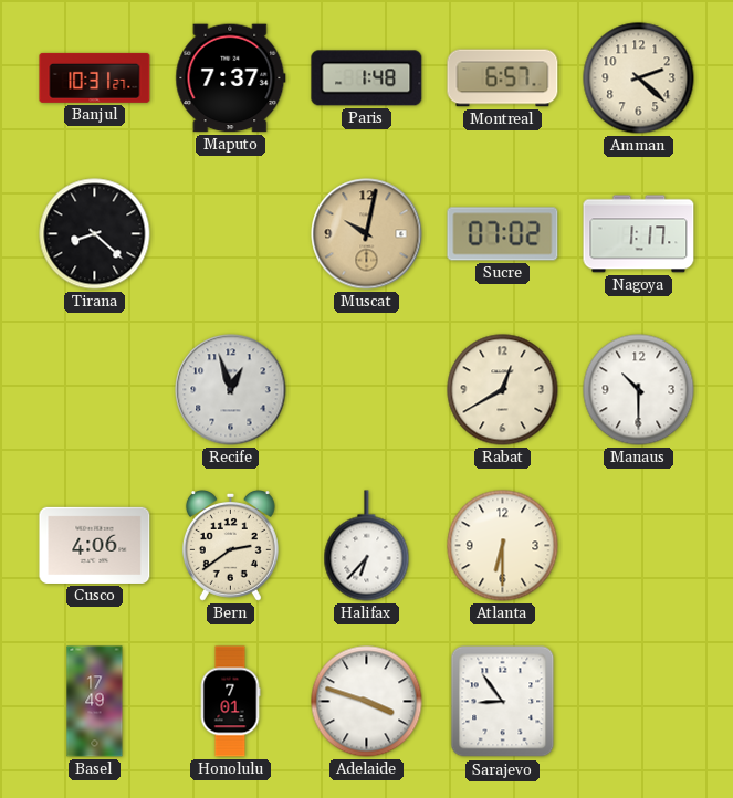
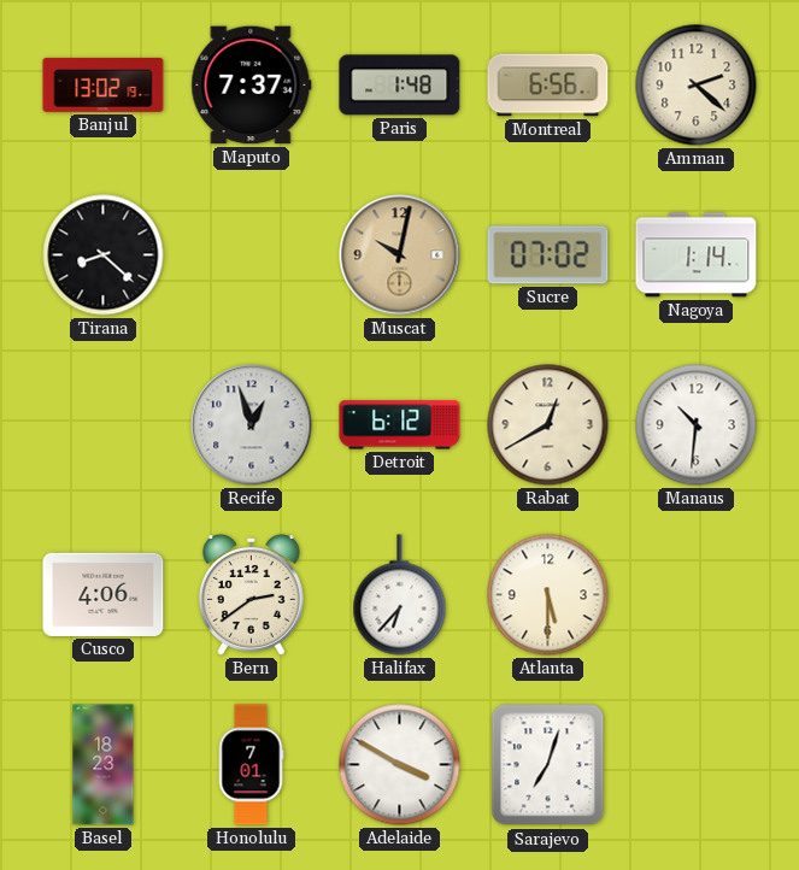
Banjul: 10:31 -> 13:02 (104, 84)
Montreal: 6:57 -> 6:56 (548, 86)
Nagoya: 1:17 -> 1:14 (697, 255)
Detroit: none -> 6:12 (400, 425)
Manaus: 10:30 -> 10:31 (697, 425)
Atlanta: 6:30 -> 5:30 (548, 595)
Basel: 17:49 -> 18:23 (104, 765)
Adelaide: 3:48 -> 3:50 (400, 765)
Sarajevo: 8:54 -> 7:03 (548, 765)
